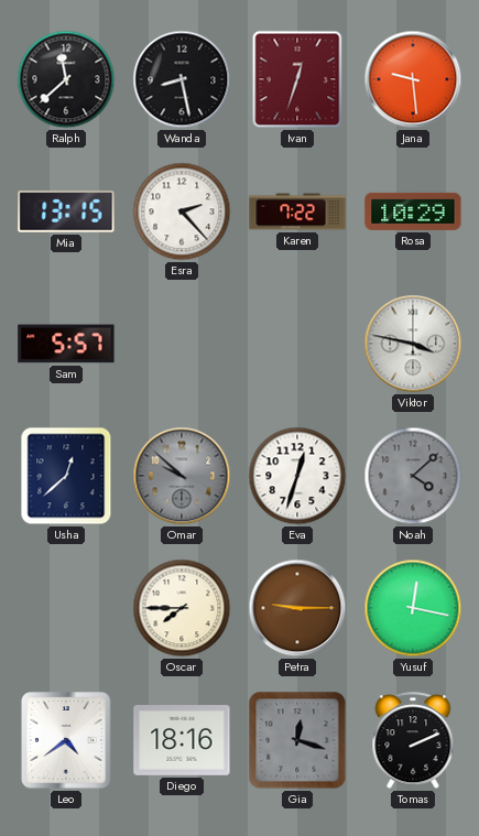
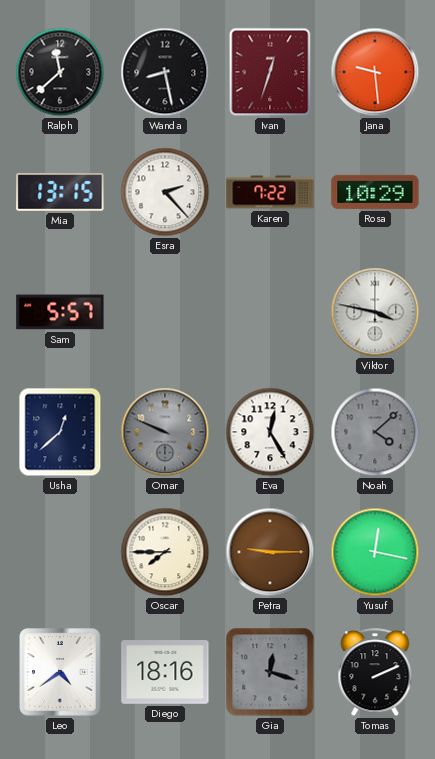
Omar: 9:52 -> 9:49 (165, 432)
Eva: 12:33 -> 12:25 (270, 432)
